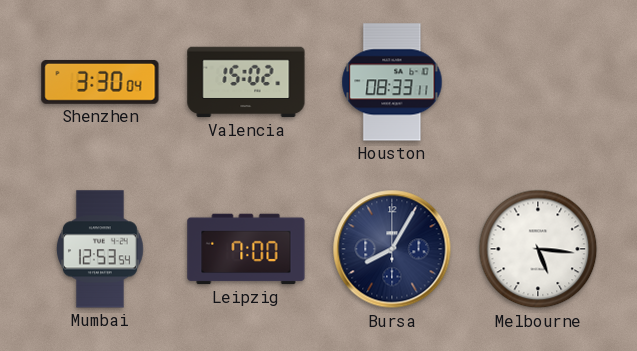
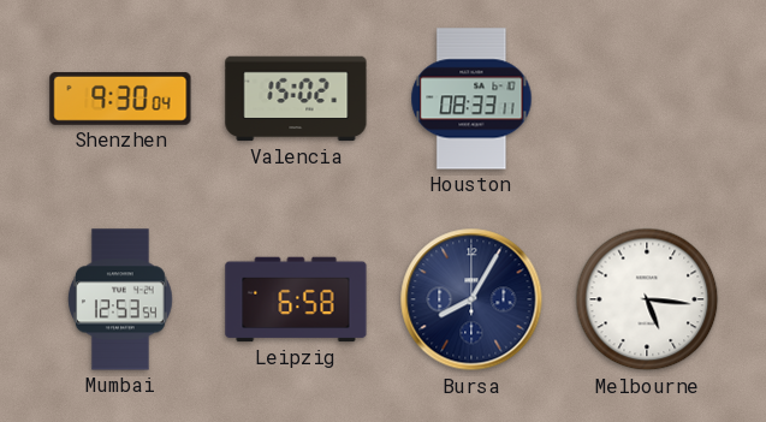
Shenzhen: 3:30 -> 9:30 (120, 99)
Leipzig: 7:00 -> 6:58 (296, 299)
